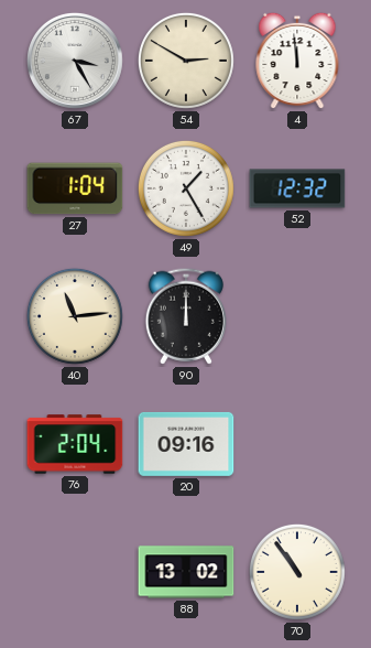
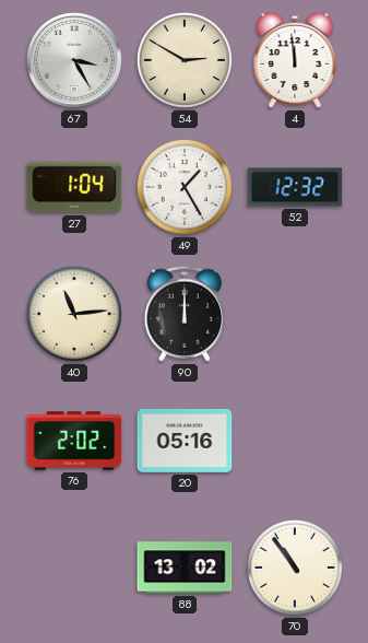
76: 2:04 -> 2:02 (74, 441)
20: 09:16 -> 05:16 (185, 441)
